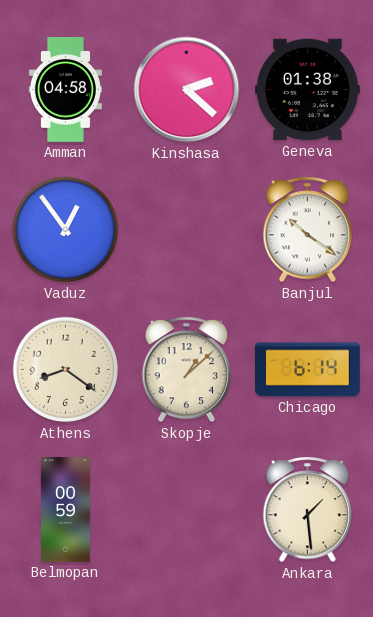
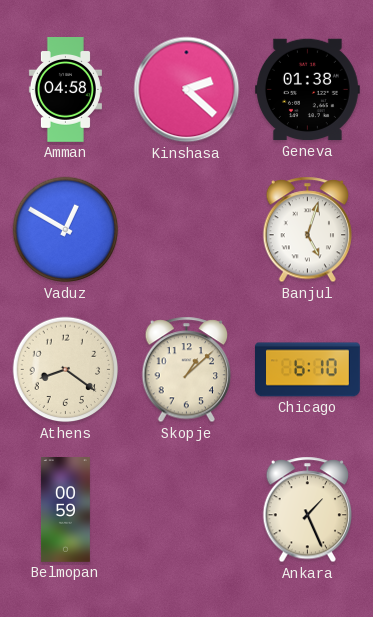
Vaduz: 12:54 -> 12:50 (66, 230)
Banjul: 10:21 -> 5:03 (308, 230)
Chicago: 6:14 -> 6:10 (308, 370)
Ankara: 1:29 -> 1:26 (308, 510)
